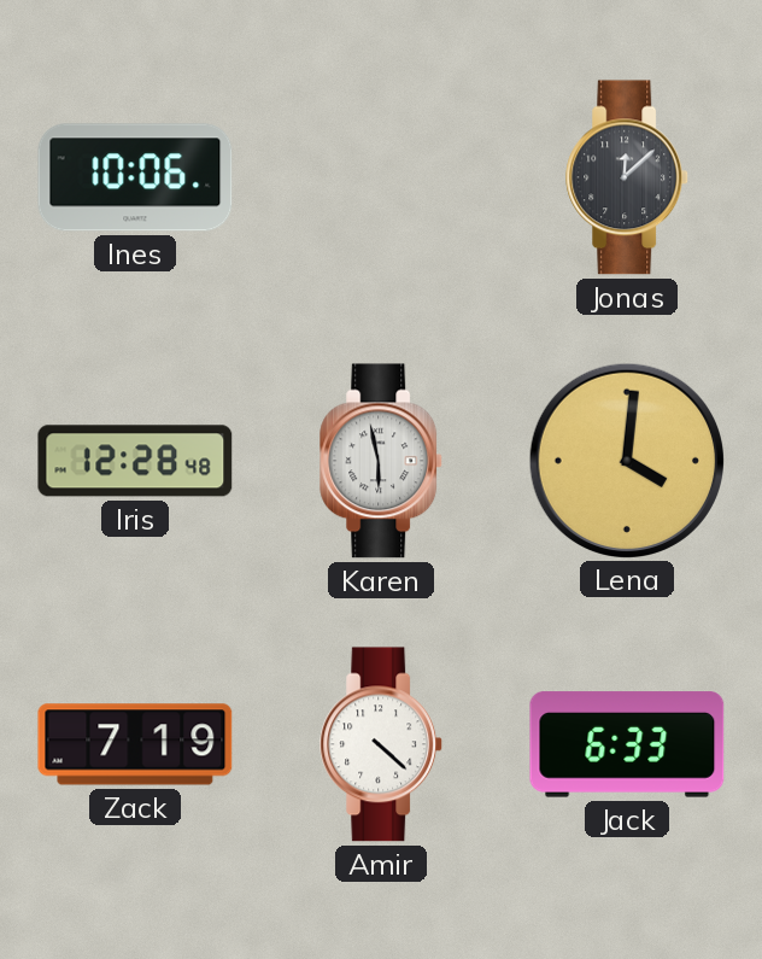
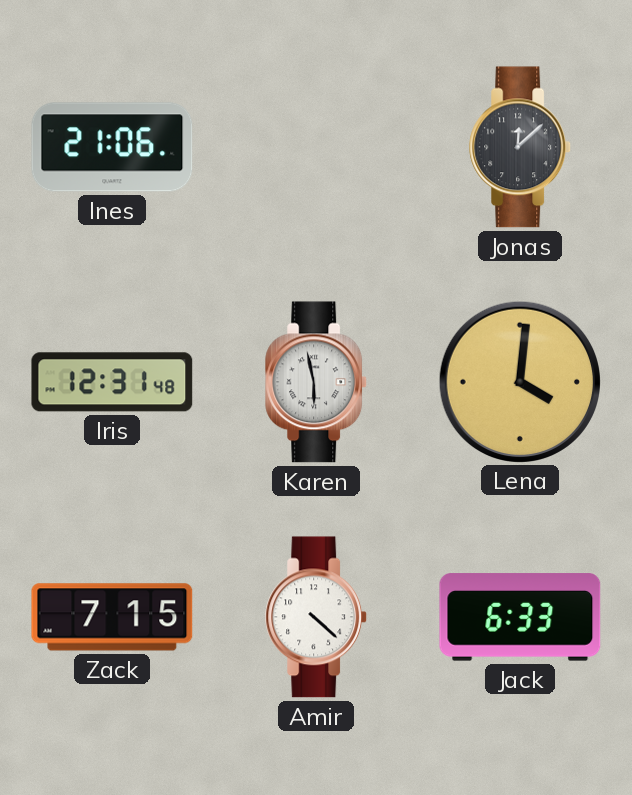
Ines: 10:06 -> 21:06 (112, 147)
Iris: 12:28 -> 12:31 (112, 382)
Zack: 7:19 -> 7:15 (112, 617)
